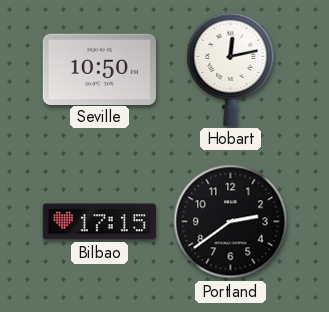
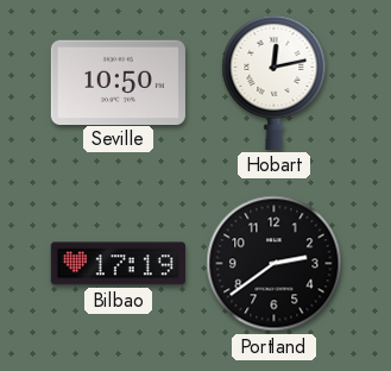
Bilbao: 17:15 -> 17:19 (118, 264)
